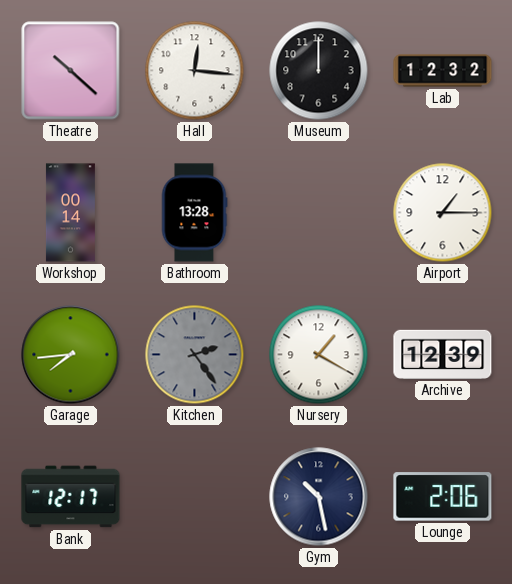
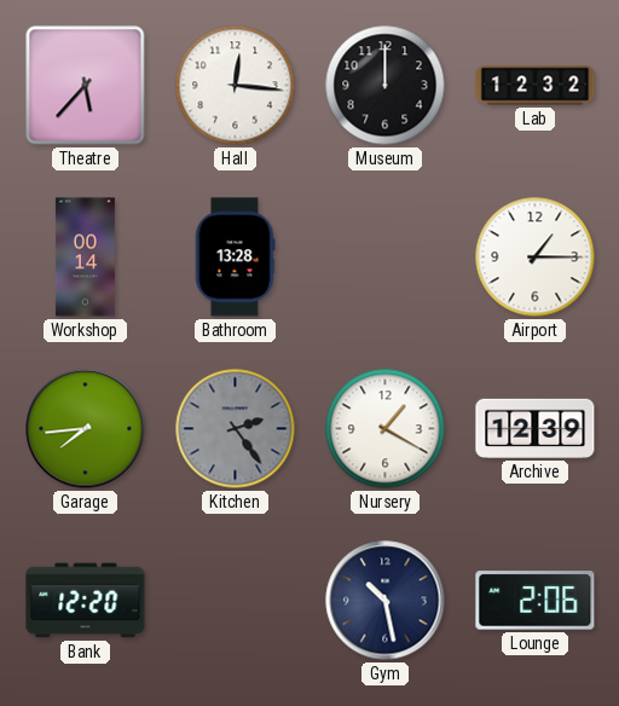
Theatre: 10:22 -> 5:37 (86, 86)
Bank: 12:17 -> 12:20 (86, 601)
